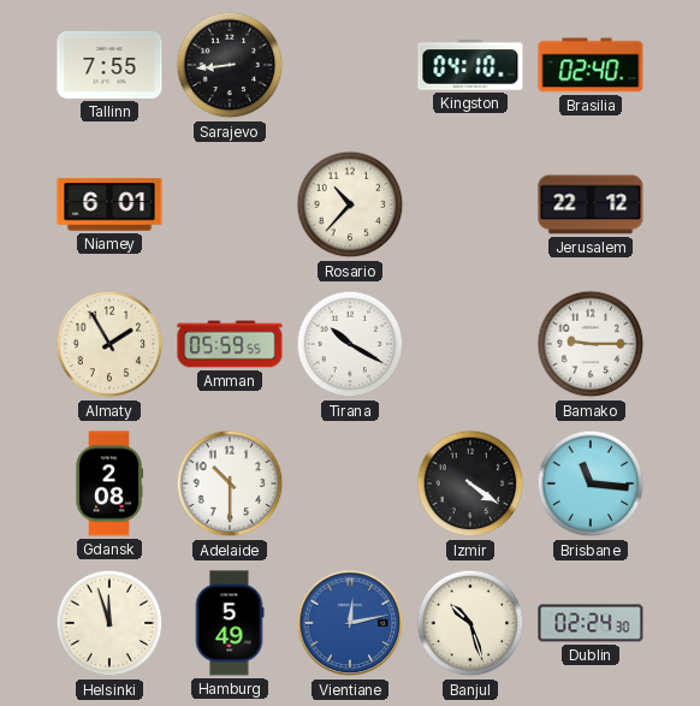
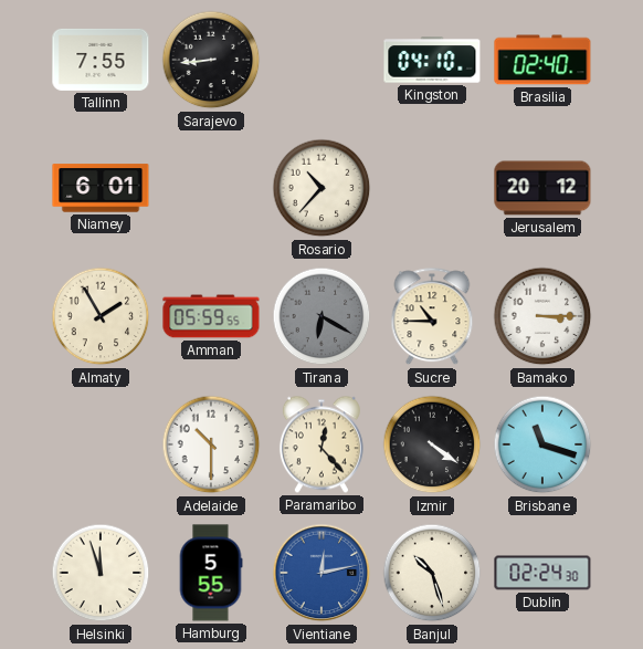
Jerusalem: 22:12 -> 20:12 (542, 188)
Tirana: 10:20 -> 6:20 (321, 316)
Tirana dial: white -> grey (321, 316)
Sucre: none -> 10:45 (432, 317)
Bamako: 9:15 -> 3:15 (542, 316)
Gdansk: 2:08 -> none (109, 483)
Paramaribo: none -> 12:23 (321, 444)
Brisbane: 11:16 -> 11:18 (542, 444)
Hamburg: 5:49 -> 5:55 (211, 573)
